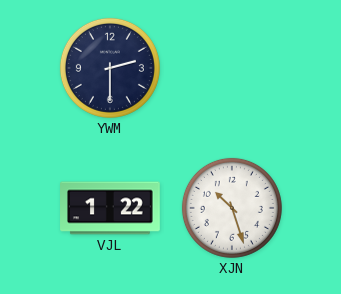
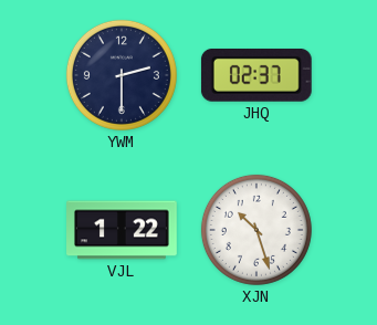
JHQ: none -> 02:37 (256, 75)
